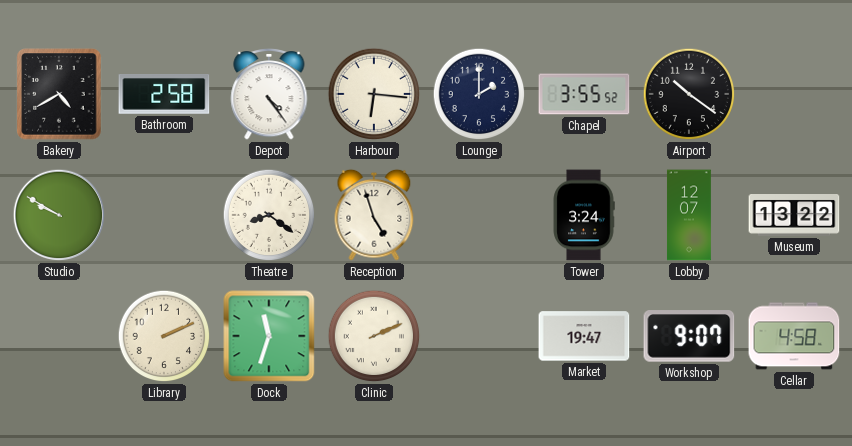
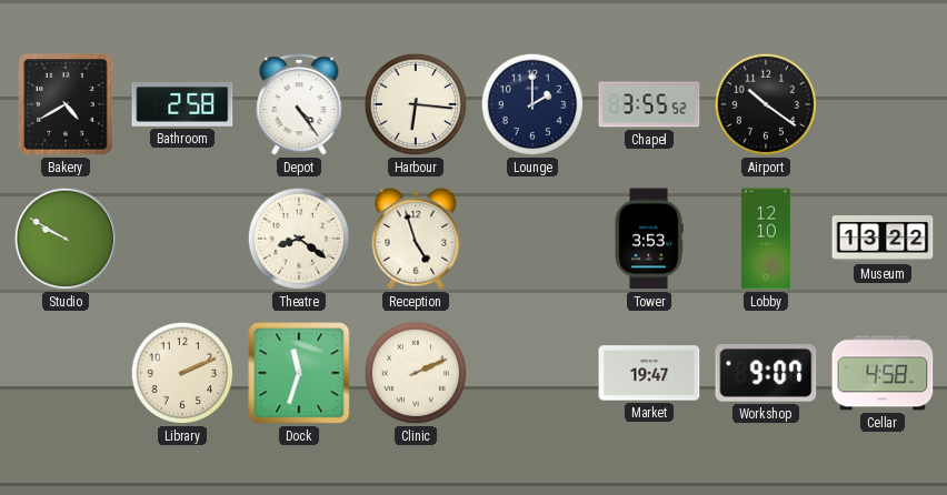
Tower: 3:24 -> 3:53 (649, 239)
Lobby: 12:07 -> 12:10 (766, 239)
